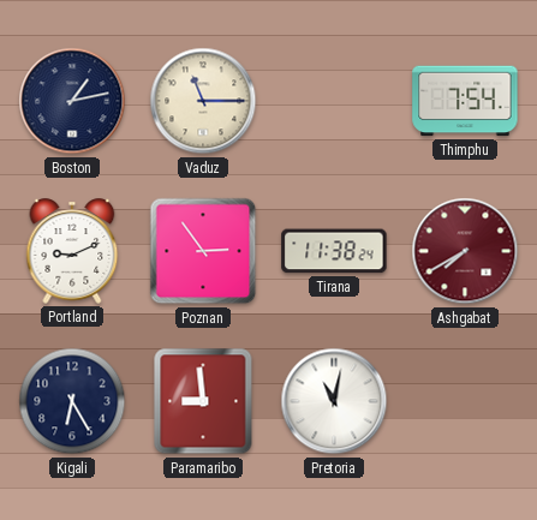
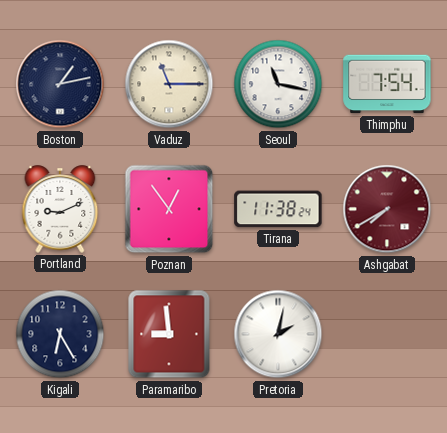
Seoul: none -> 11:17 (278, 84)
Poznan: 2:54 -> 12:54 (169, 209)
Pretoria: 11:02 -> 2:02 (278, 334)
